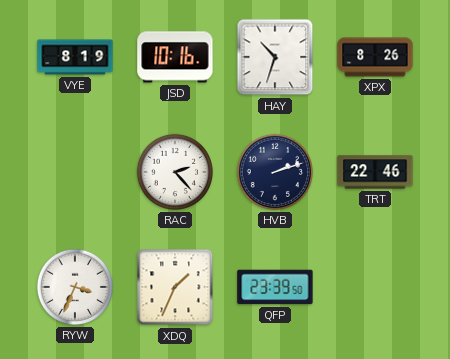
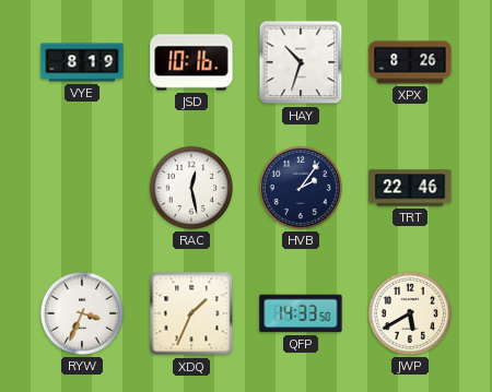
RAC: 2:23 -> 12:28 (191, 188)
HVB: 2:12 -> 2:06 (301, 188)
QFP: 23:39 -> 14:33 (301, 313)
JWP: none -> 5:40 (410, 313)
